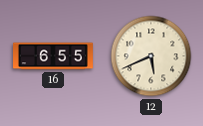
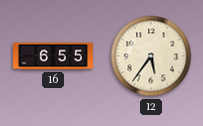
12: 5:41 -> 5:36 (151, 56)
